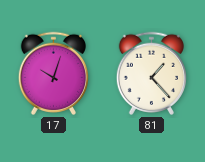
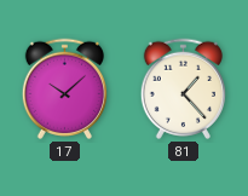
17: 10:03 -> 10:08 (64, 88)
